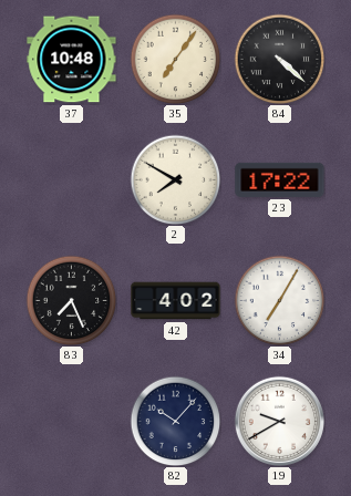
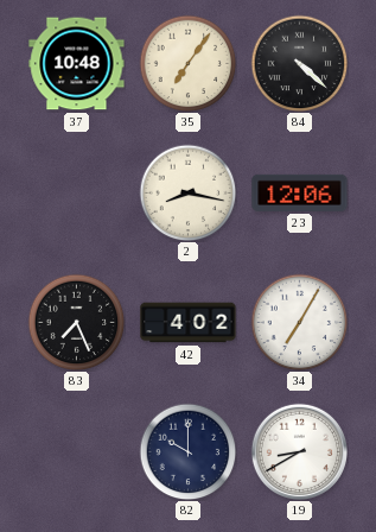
2: 7:50 -> 8:17 (187, 192)
23: 17:22 -> 12:06 (300, 192)
82: 10:07 -> 10:00 (187, 451)
19: 9:40 -> 8:40 (299, 451)
